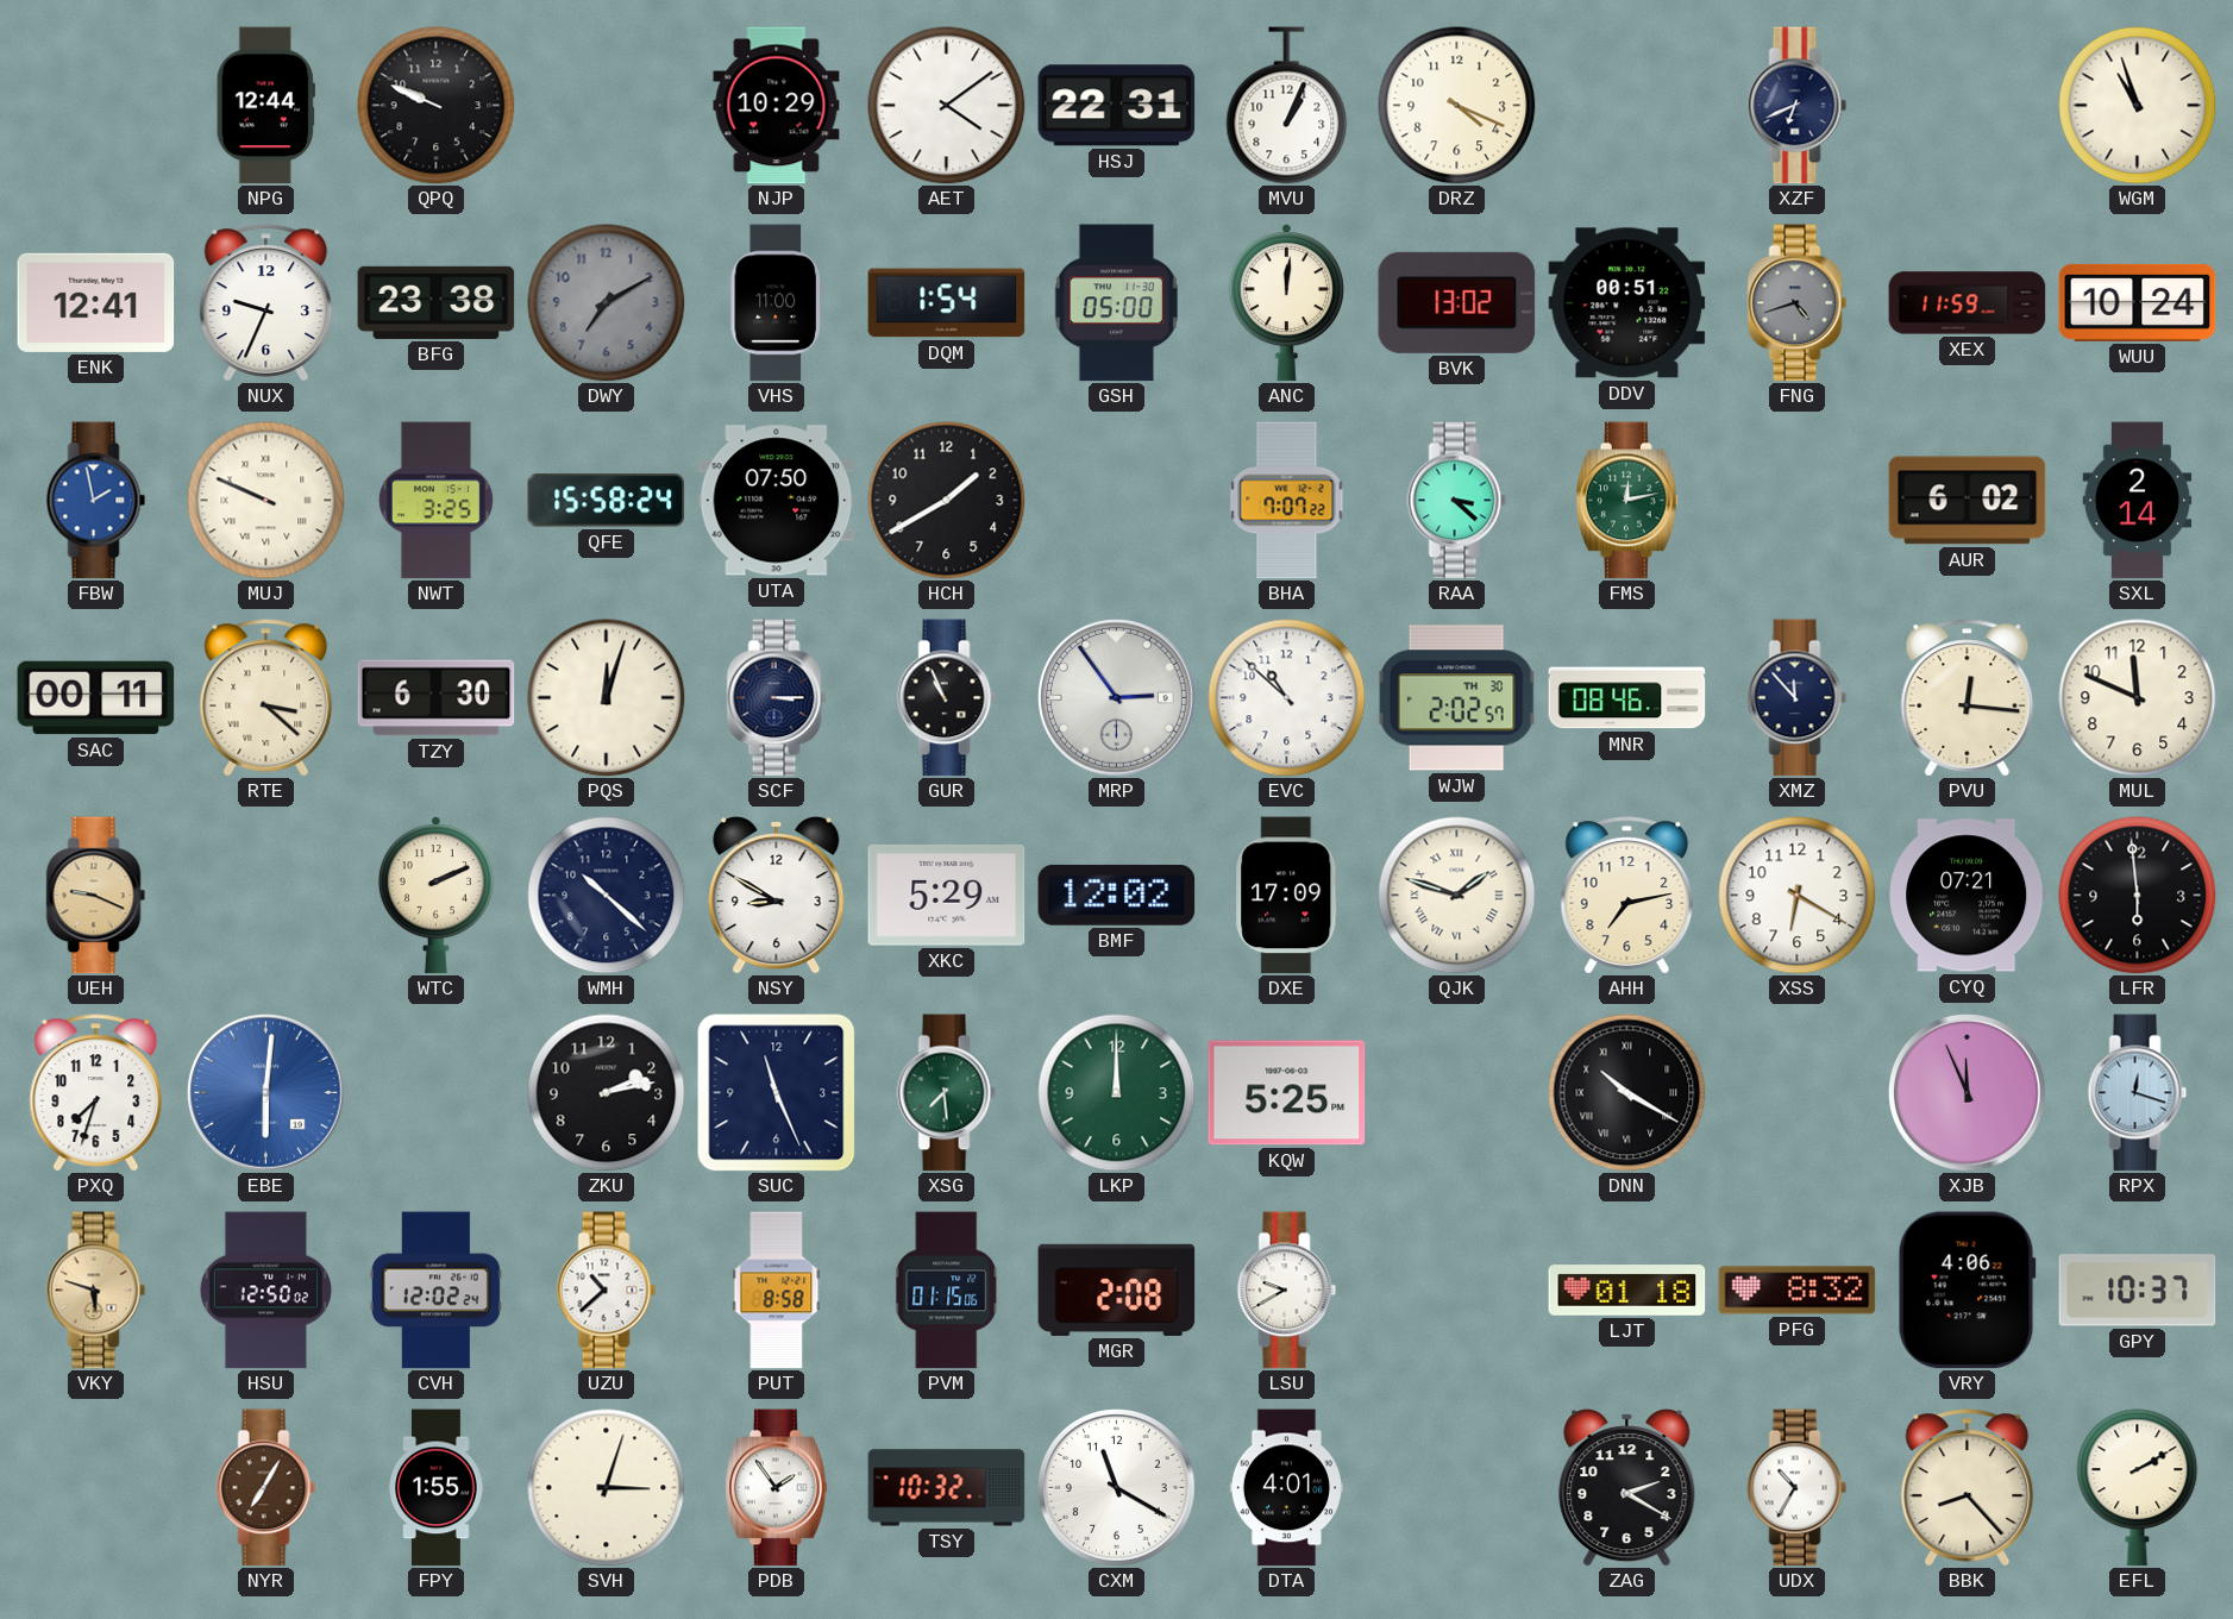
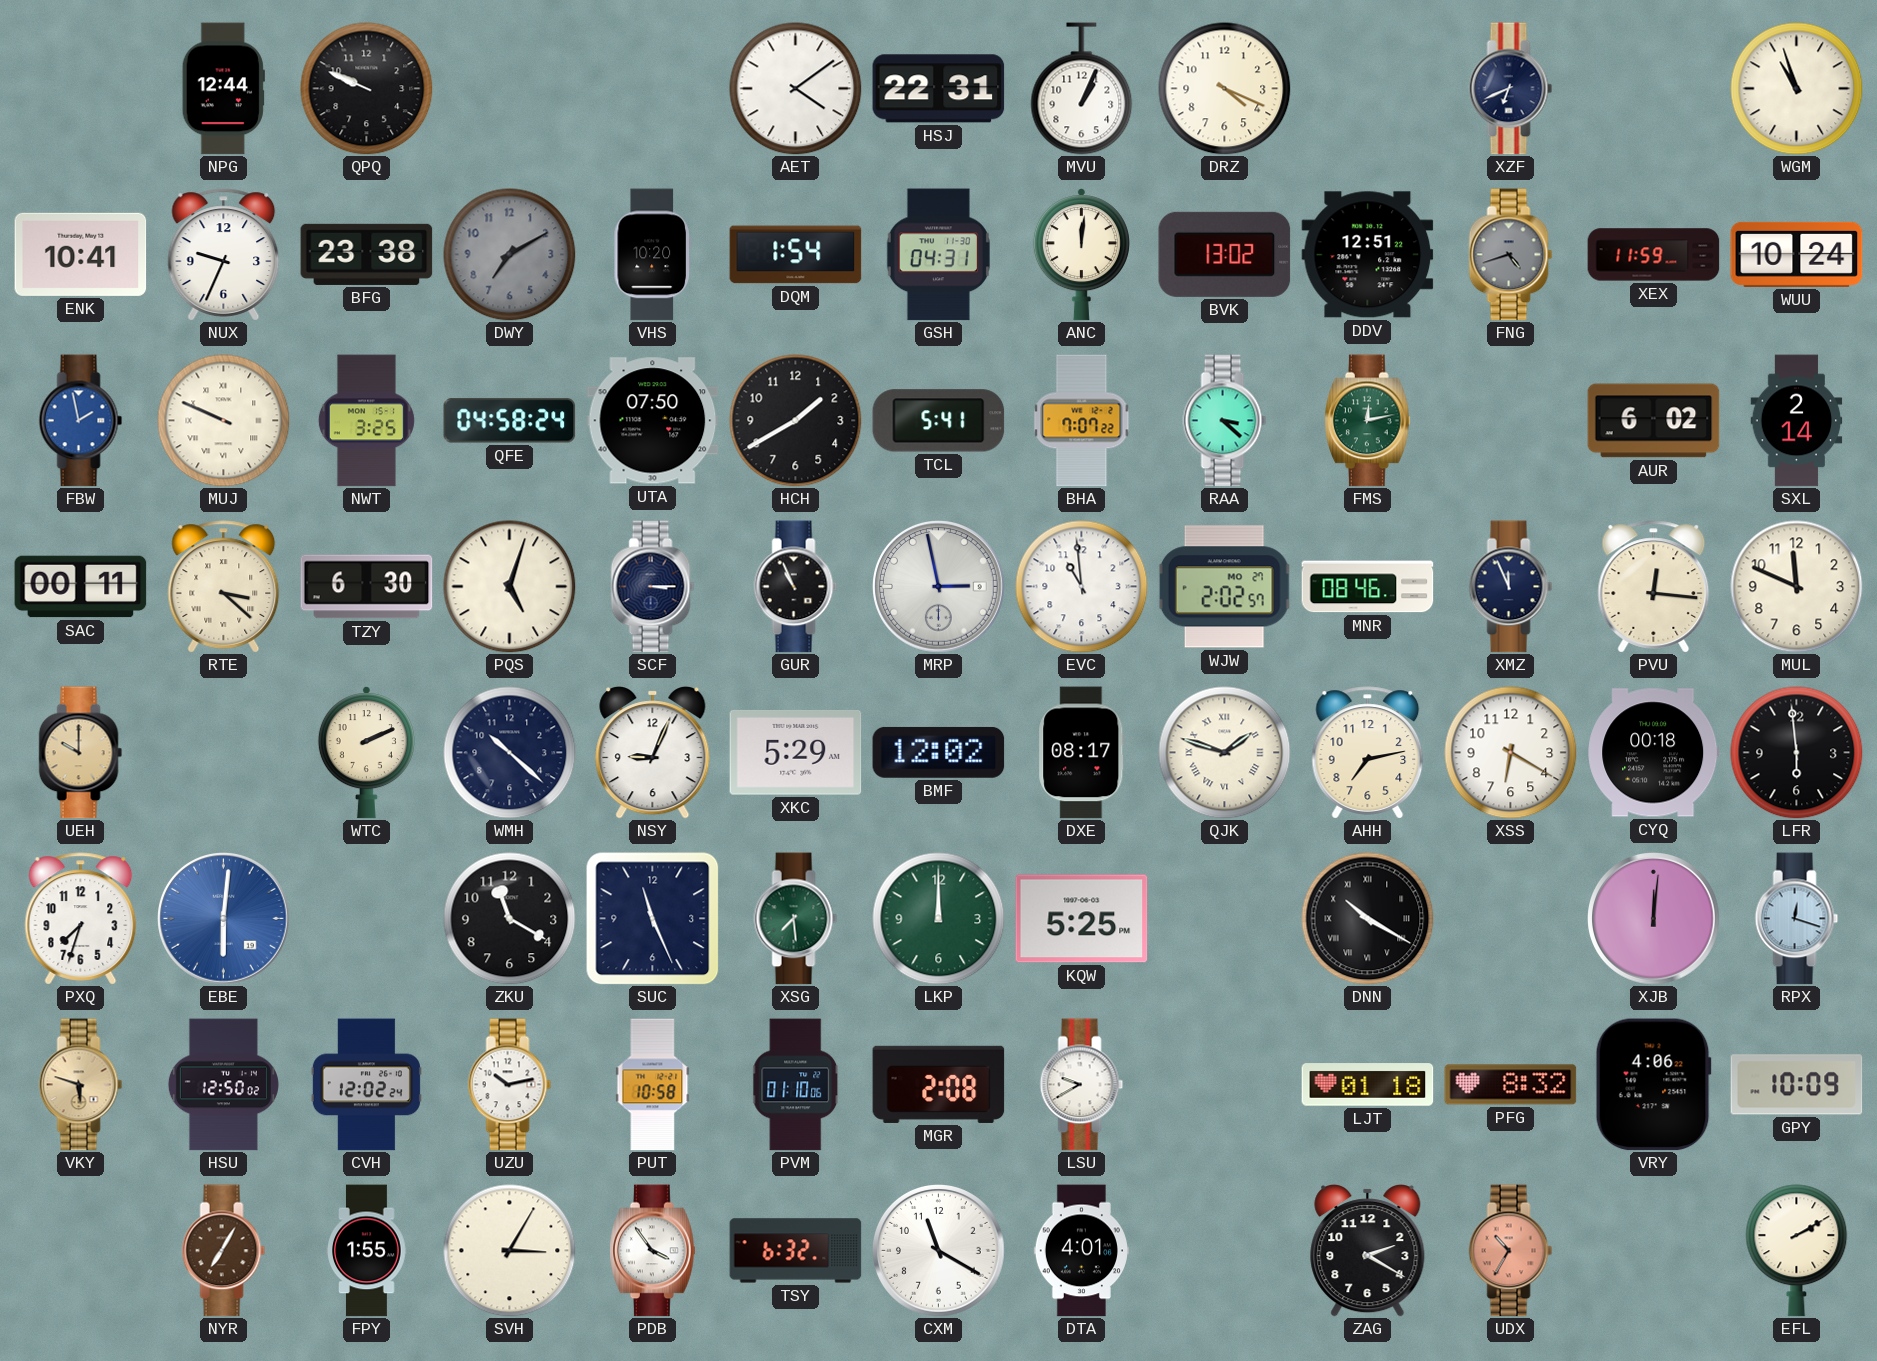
NJP: 10:29 -> none (777, 106)
ENK: 12:41 -> 10:41 (81, 254)
VHS: 11:00 -> 10:20 (652, 255)
GSH: 05:00 -> 04:31 (938, 255)
DDV: 00:51 -> 12:51 (1368, 255)
QFE: 15:58 -> 04:58 (510, 421)
TCL: none -> 5:41 (939, 421)
PQS: 12:03 -> 5:03 (510, 587)
MRP: 2:54 -> 2:58 (939, 587)
EVC: 10:52 -> 10:59 (1082, 587)
WJW date: TH 30 -> MO 27 (1224, 587)
XMZ: 11:53 -> 11:56 (1511, 587)
UEH: 9:19 -> 10:00 (81, 753)
NSY: 8:50 -> 9:04 (653, 753)
DXE: 17:09 -> 08:17 (1082, 753)
CYQ: 07:21 -> 00:18 (1654, 753)
ZKU: 2:13 -> 11:20 (510, 919)
XJB: 11:56 -> 12:01 (1654, 919)
UZU: 10:38 -> 10:13 (510, 1085)
PUT: 8:58 -> 10:58 (653, 1085)
PVM: 01:15 -> 01:10 (796, 1085)
GPY: 10:37 -> 10:09 (1797, 1085)
SVH: 3:03 -> 3:05 (510, 1251)
PDB: 1:54 -> 3:54 (653, 1251)
TSY: 10:32 -> 6:32 (796, 1251)
UDX dial: white -> salmon (1511, 1251)
BBK: 8:23 -> none (1968, 1488)
